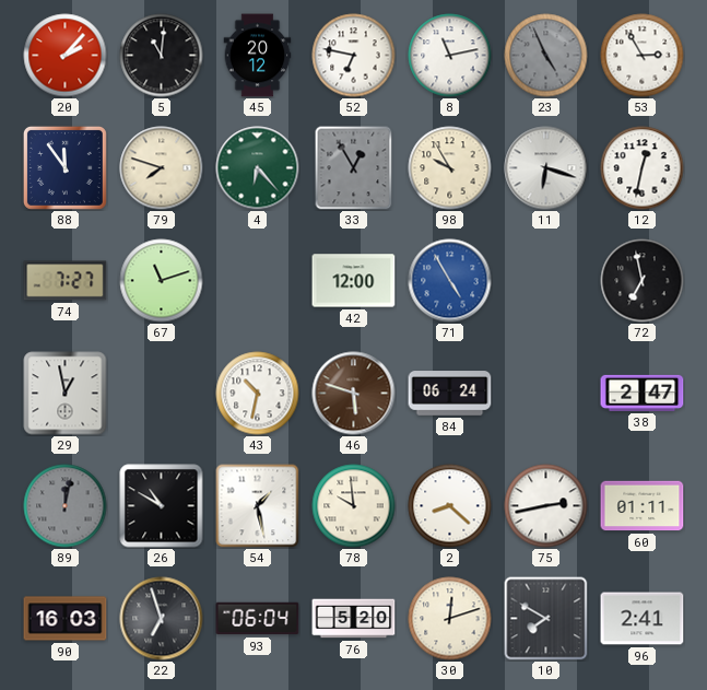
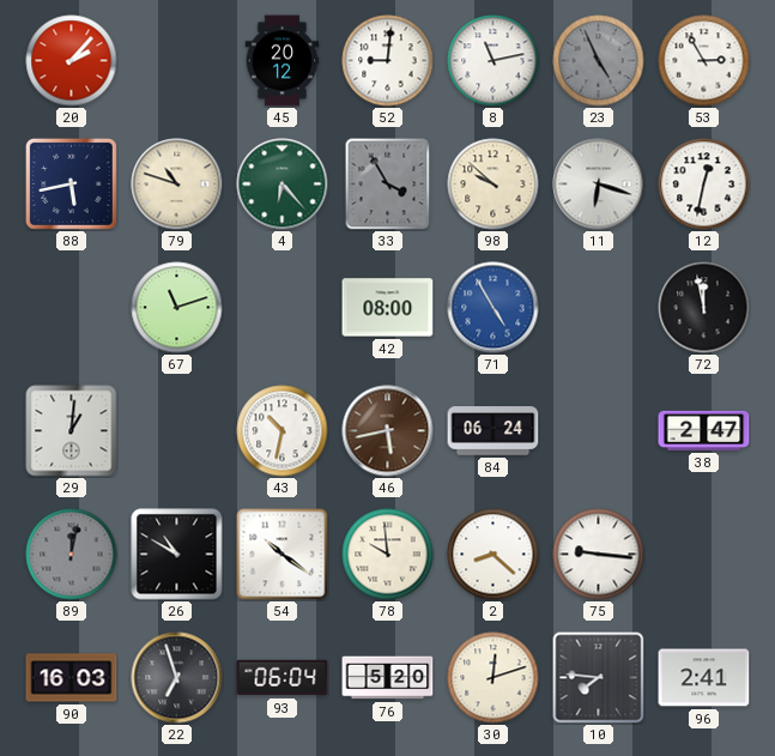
5: 11:01 -> none (162, 56)
52: 6:47 -> 9:01 (388, 61)
88: 11:54 -> 5:43 (71, 183)
79: 7:48 -> 10:48 (177, 185)
33: 12:55 -> 3:55 (388, 183)
98: 9:55 -> 9:52 (494, 185)
74: 7:27 -> none (66, 281)
42: 12:00 -> 08:00 (388, 308)
72: 6:58 -> 11:58 (704, 308)
29: 12:58 -> 1:01 (72, 431)
46: 5:48 -> 5:43 (388, 431)
54: 1:28 -> 10:21 (283, 555)
75: 2:43 -> 9:16 (599, 555)
60: 01:11 -> none (643, 506)
10: 7:50 -> 7:46 (599, 678)
